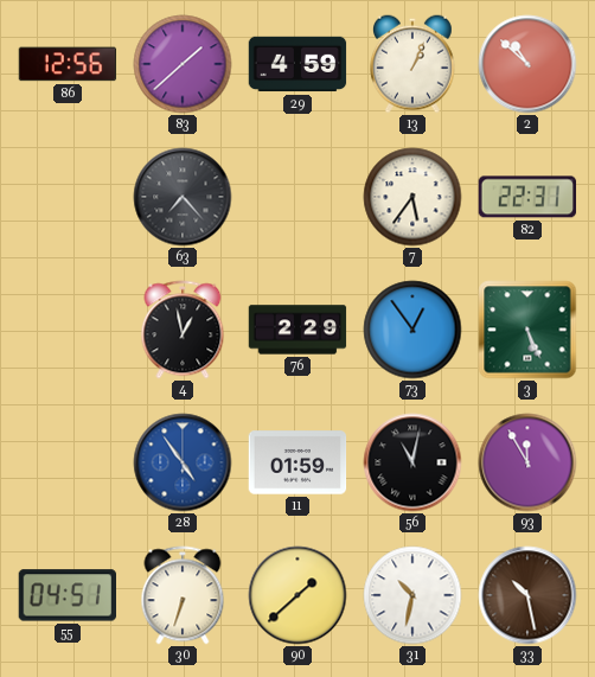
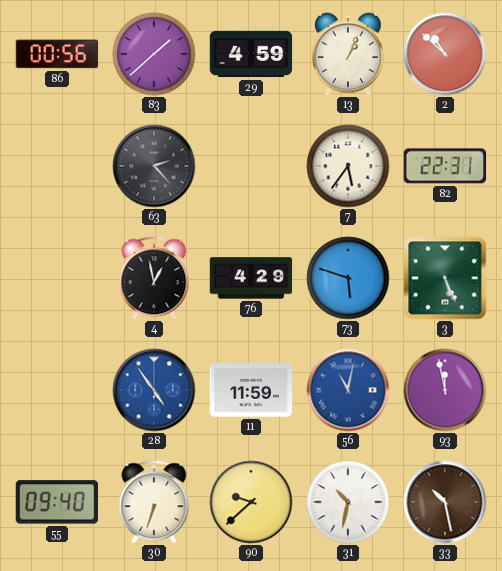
86: 12:56 -> 00:56 (57, 54)
63: 7:23 -> 2:23 (154, 166)
76: 2:29 -> 4:29 (251, 278)
73: 12:54 -> 5:48 (348, 278)
11: 01:59 -> 11:59 (251, 390)
56 dial: black -> blue (348, 390)
93: 11:55 -> 11:58 (445, 390)
55: 04:51 -> 09:40 (56, 502)
90: 1:38 -> 9:38 (251, 502)
